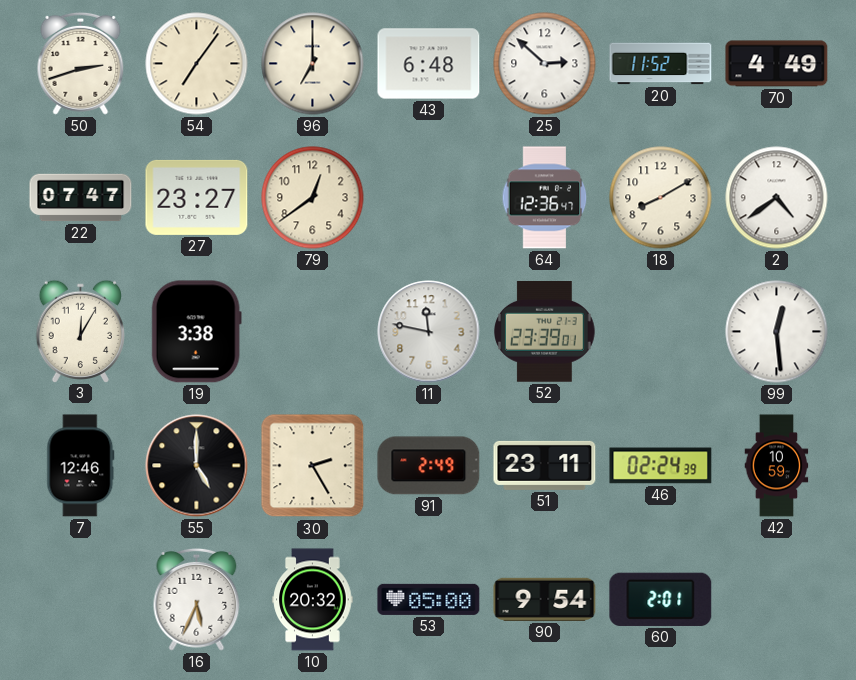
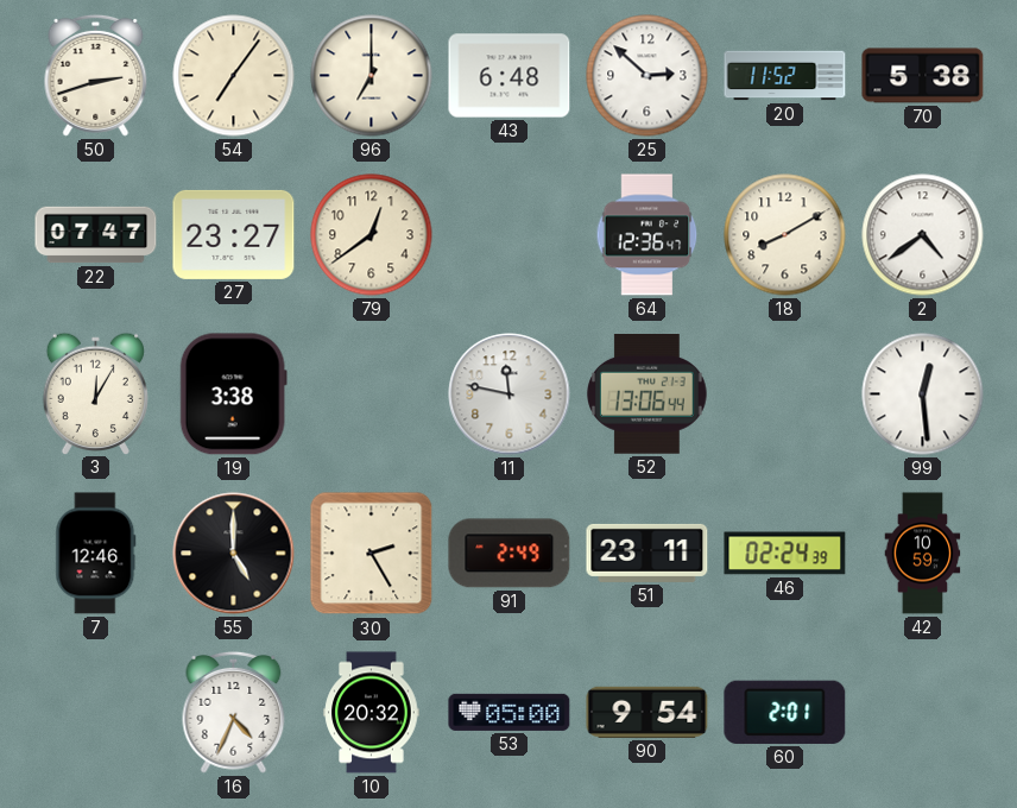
70: 4:49 -> 5:38 (923, 76)
52: 23:39 -> 13:06 (648, 394)
16: 5:34 -> 4:34 (234, 712)
